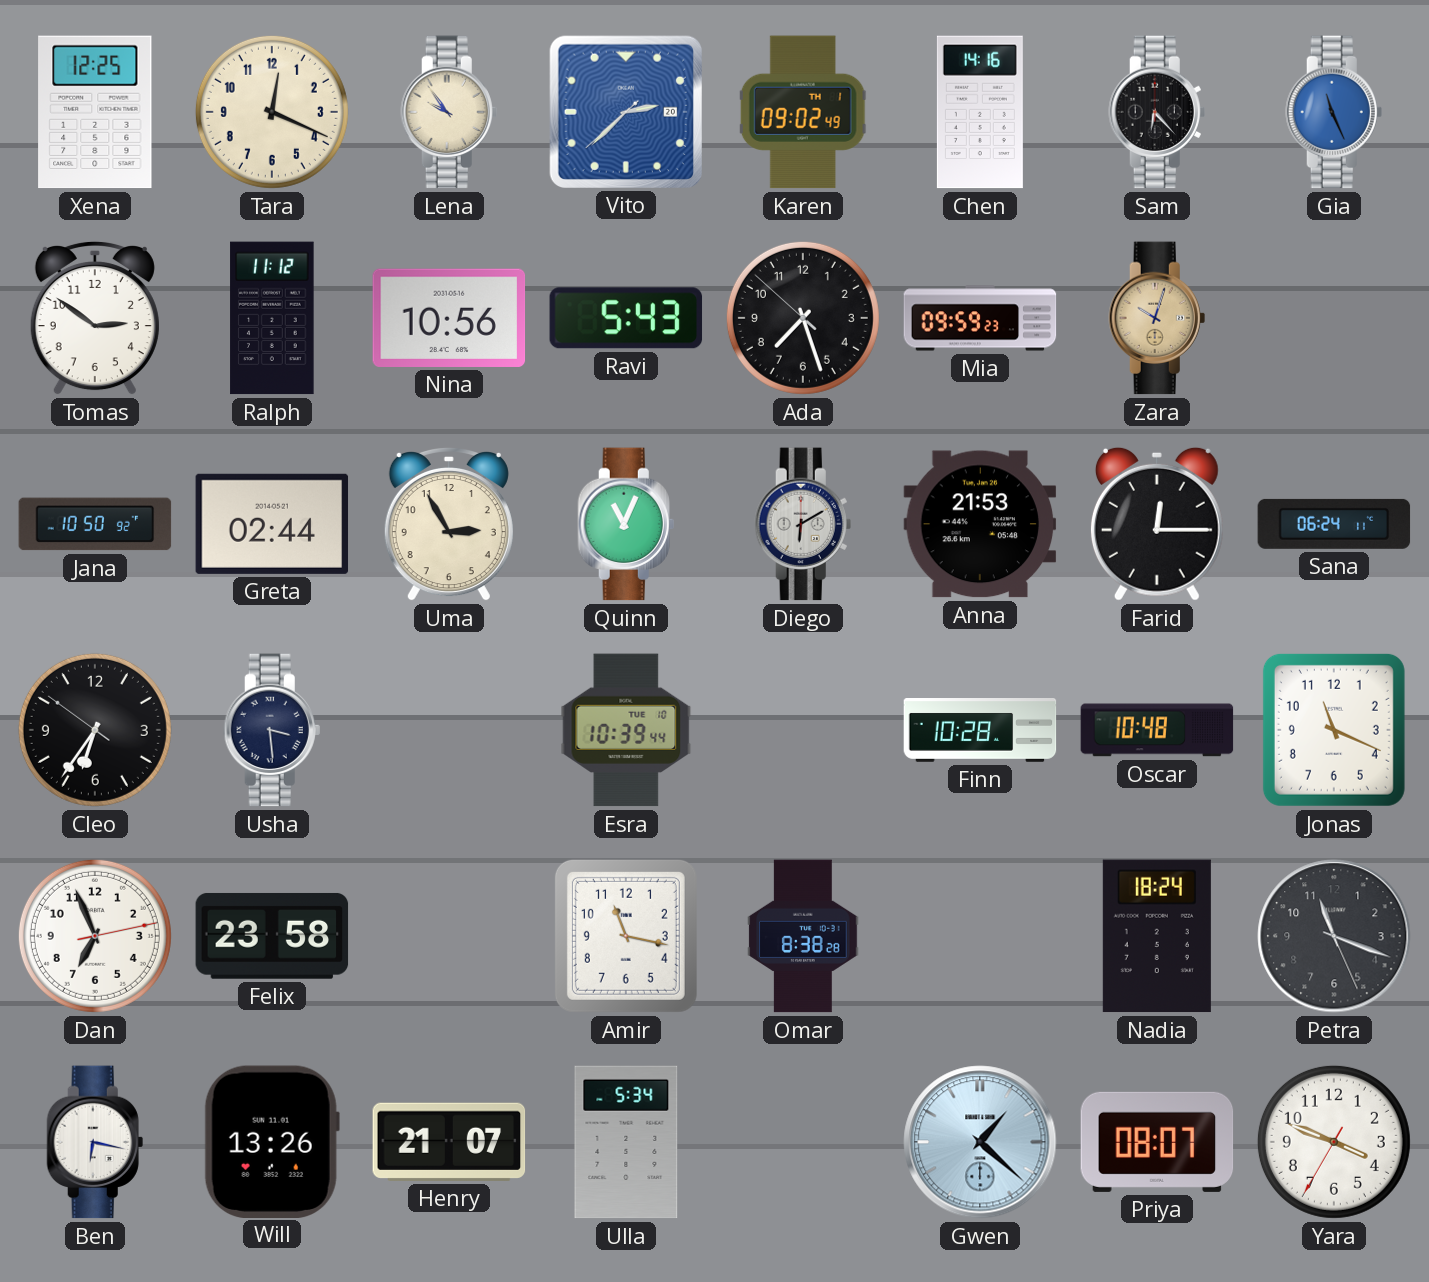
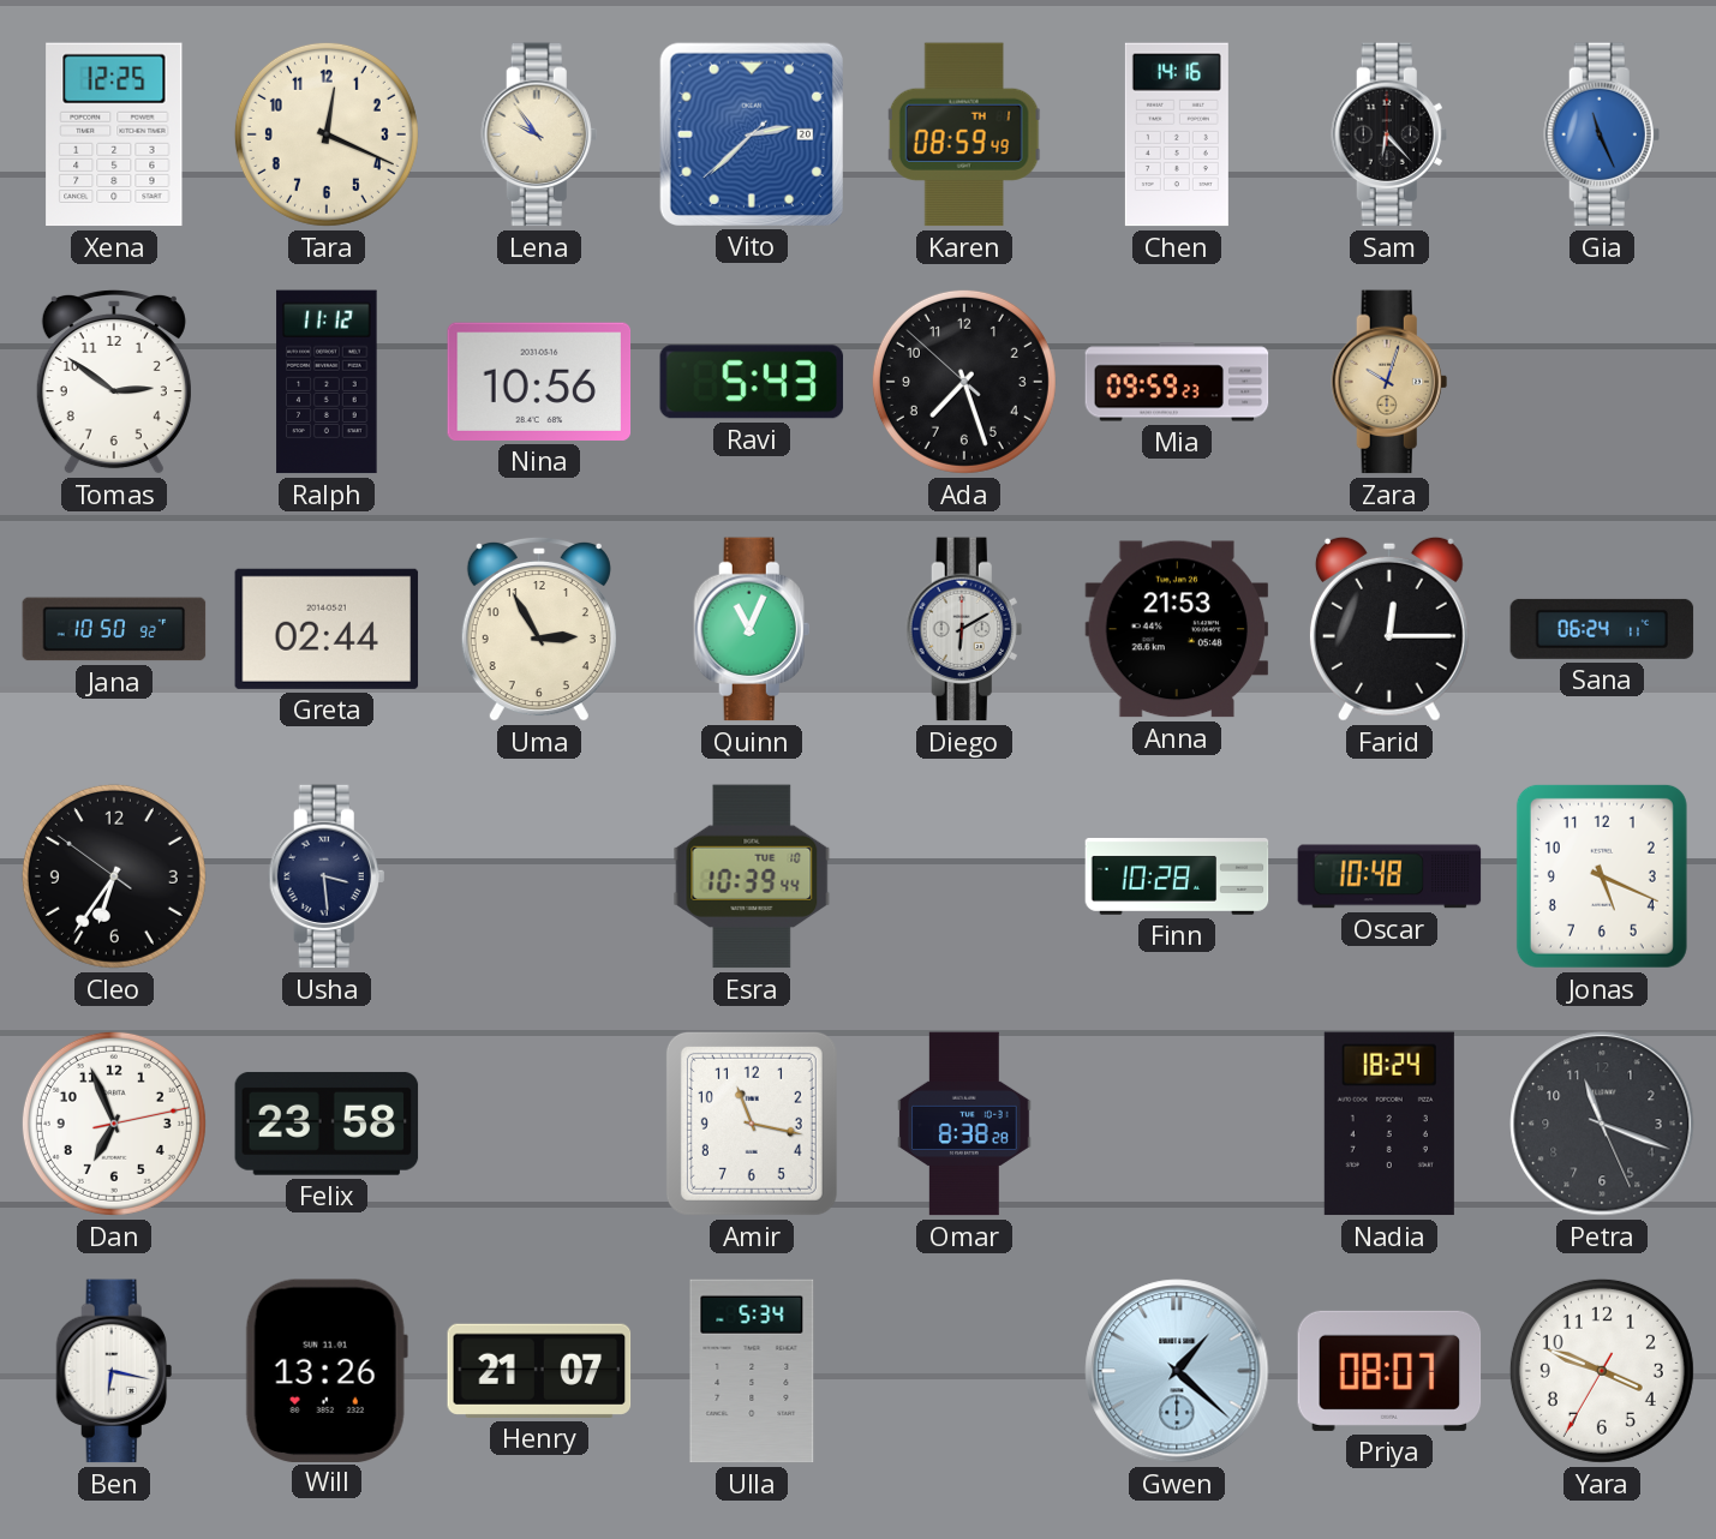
Karen: 09:02 -> 08:59 (964, 134)
Jonas: 11:19 -> 5:19 (1602, 876)
